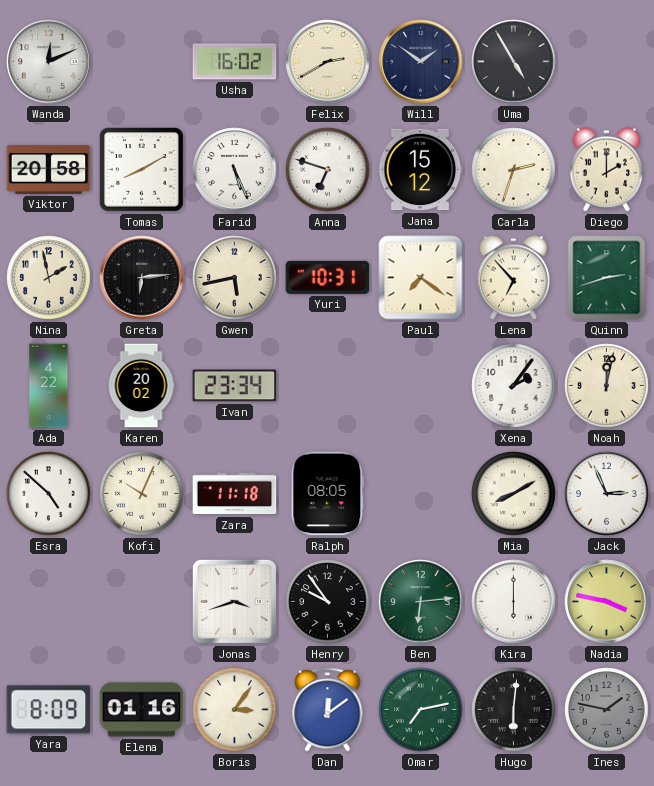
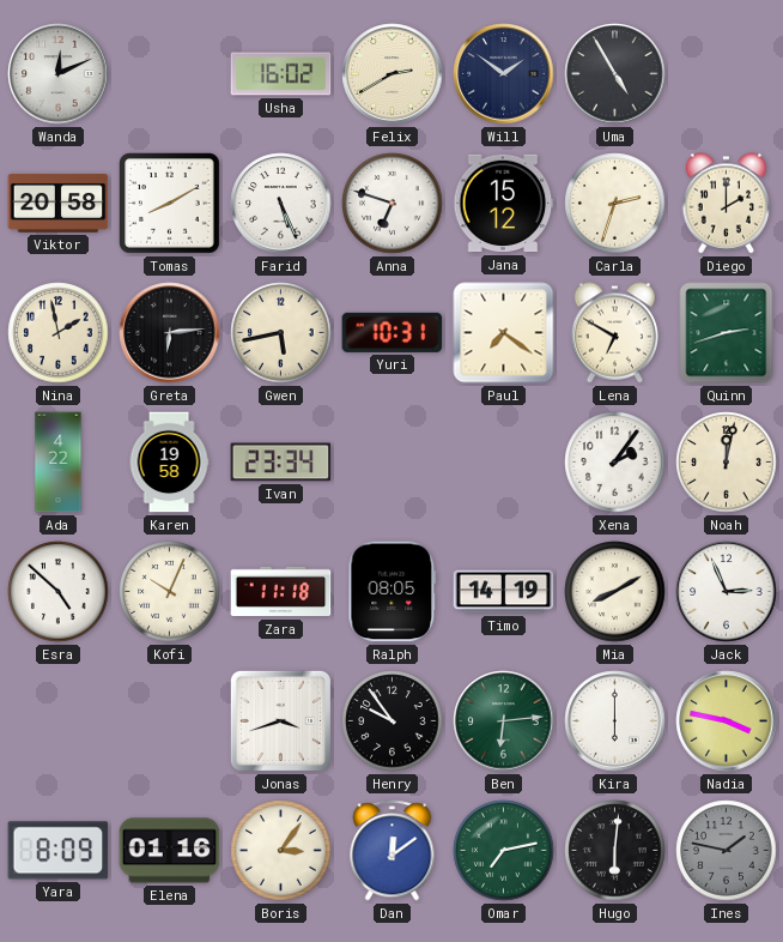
Lena: 6:53 -> 6:50 (614, 333)
Karen: 20:02 -> 19:58 (169, 463)
Timo: none -> 14:19 (504, 592)
